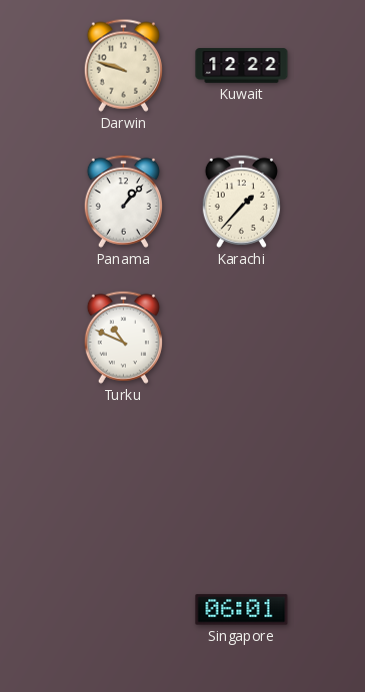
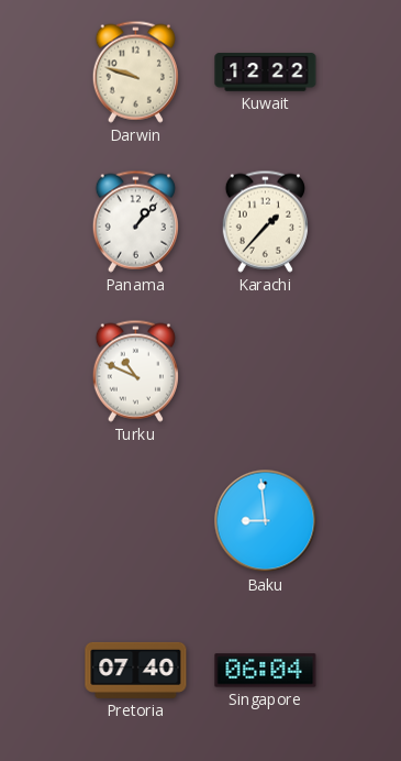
Baku: none -> 8:59 (266, 521)
Pretoria: none -> 07:40 (136, 670)
Singapore: 06:01 -> 06:04 (266, 671)
